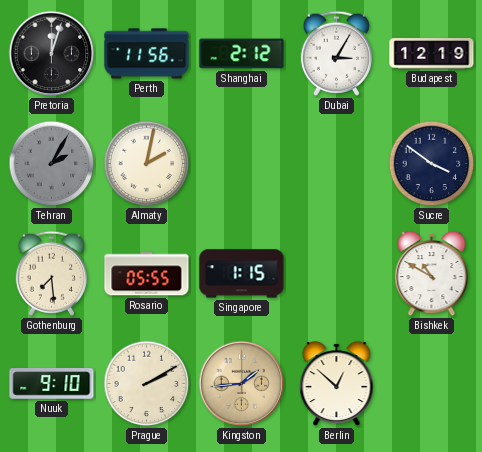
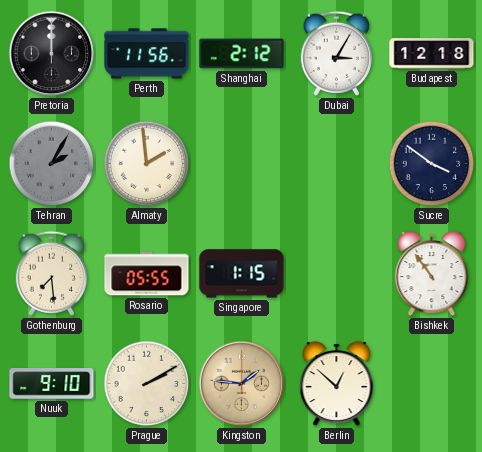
Pretoria: 12:03 -> 12:00 (52, 54)
Budapest: 12:19 -> 12:18 (432, 54)
Almaty: 2:02 -> 1:59 (147, 164)
Bishkek: 10:50 -> 10:54 (432, 274)
Kingston: 1:44 -> 1:46 (242, 384)
